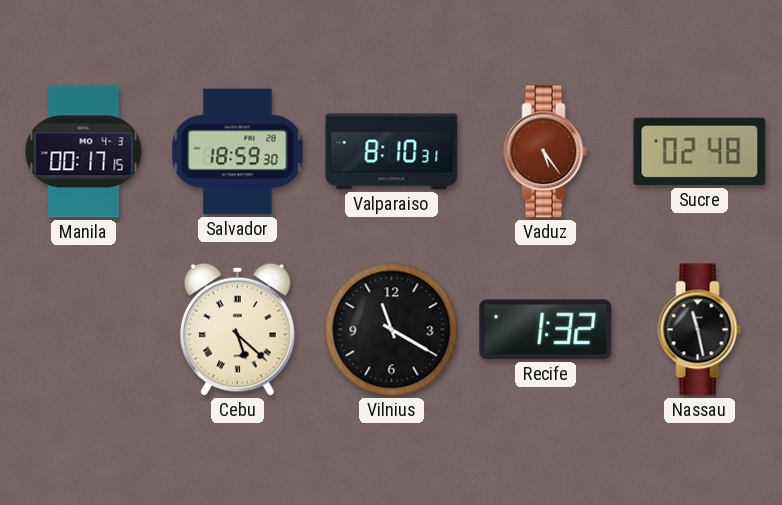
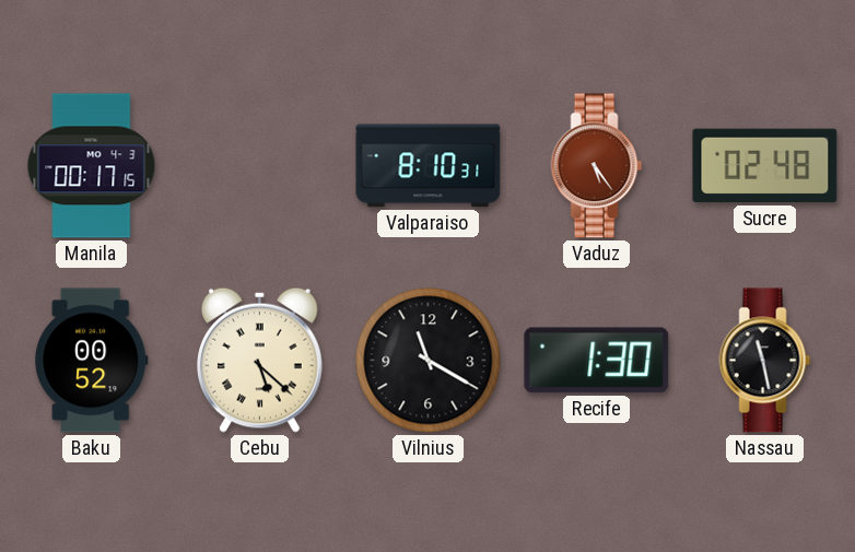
Salvador: 18:59 -> none (238, 152)
Baku: none -> 00:52 (92, 361)
Recife: 1:32 -> 1:30 (597, 361)
